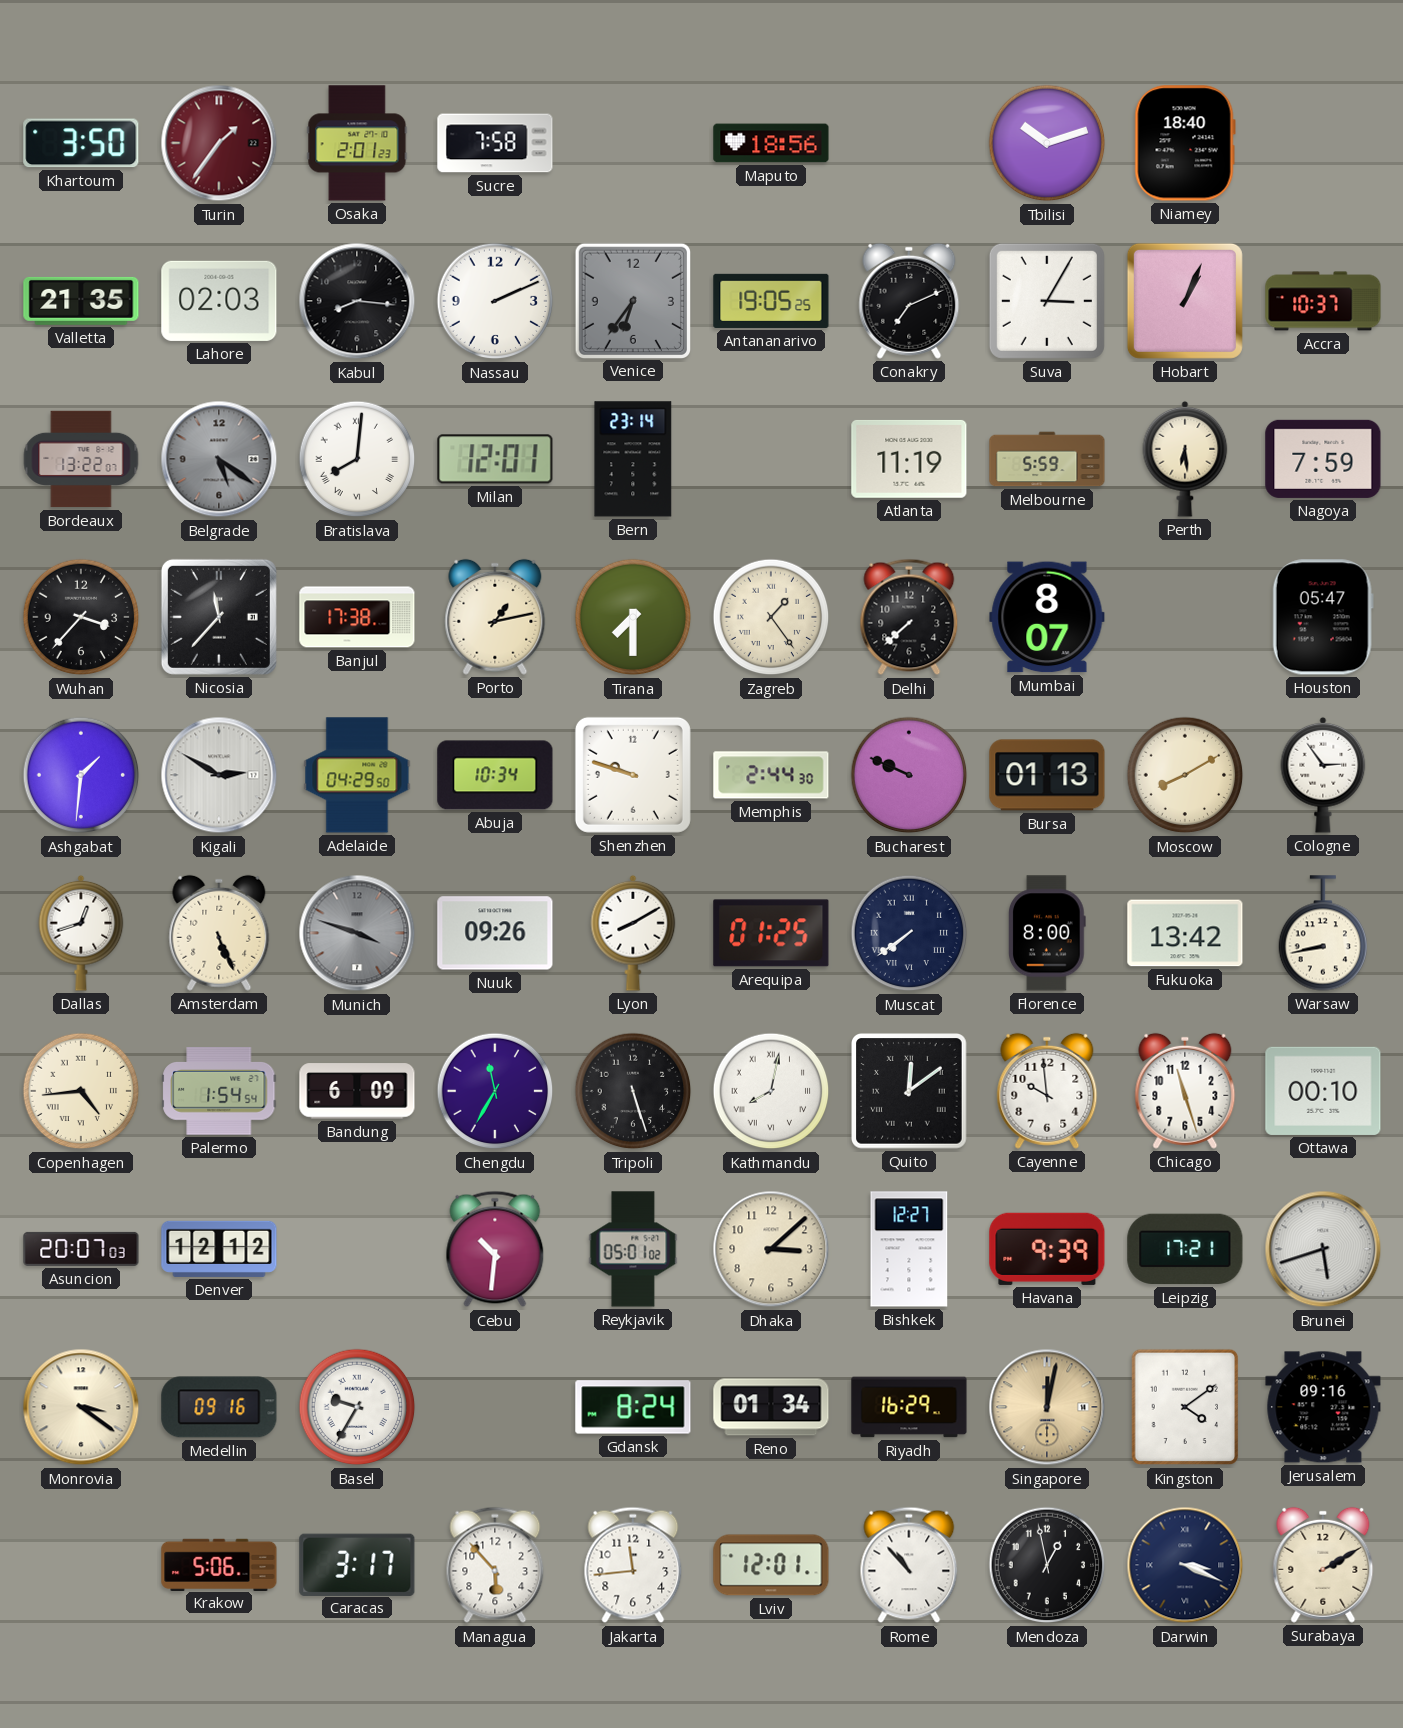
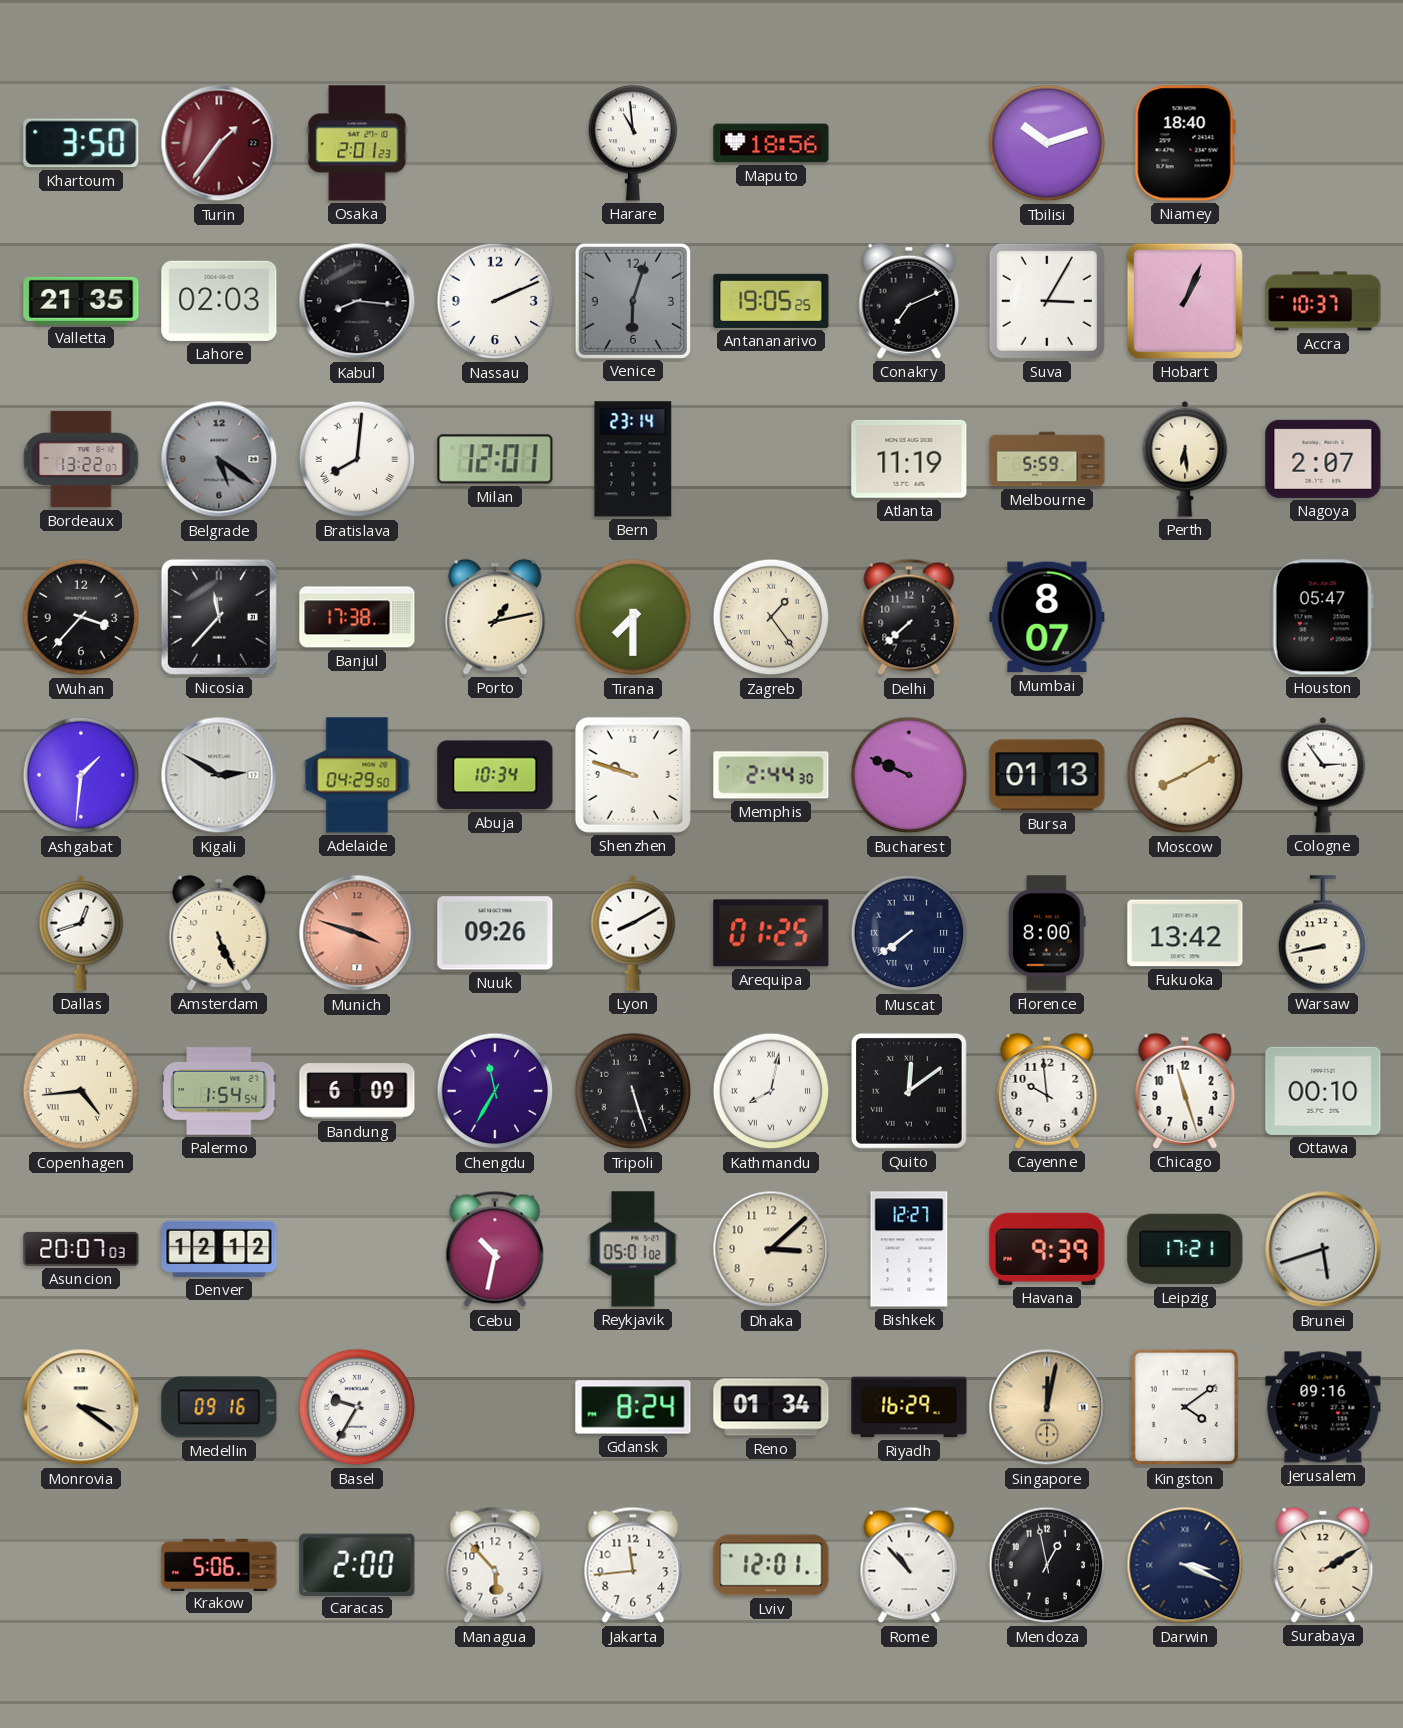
Sucre: 7:58 -> none (495, 143)
Harare: none -> 10:59 (633, 143)
Venice: 6:36 -> 6:03 (632, 300)
Nagoya: 7:59 -> 2:07 (1323, 459)
Munich dial: grey -> salmon (357, 933)
Cebu: 10:31 -> 10:32 (495, 1249)
Caracas: 3:17 -> 2:00 (357, 1564)
